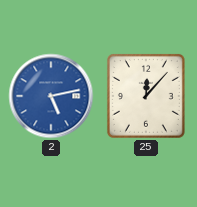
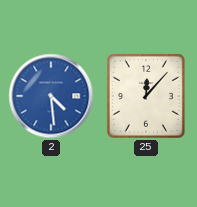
2: 5:13 -> 4:29 (51, 96)
